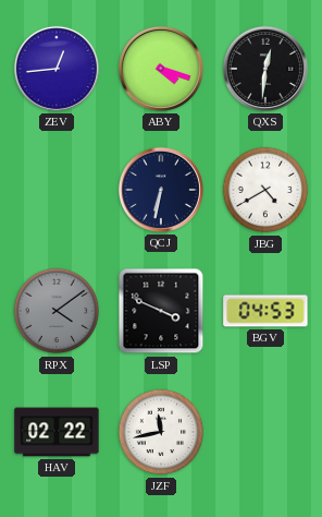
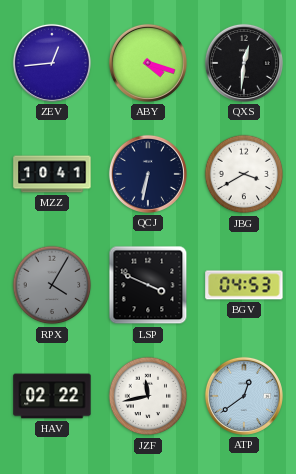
MZZ: none -> 10:41 (52, 174)
JBG: 4:40 -> 3:40 (244, 174)
RPX: 4:09 -> 4:05 (52, 285)
ATP: none -> 12:39 (244, 396)
